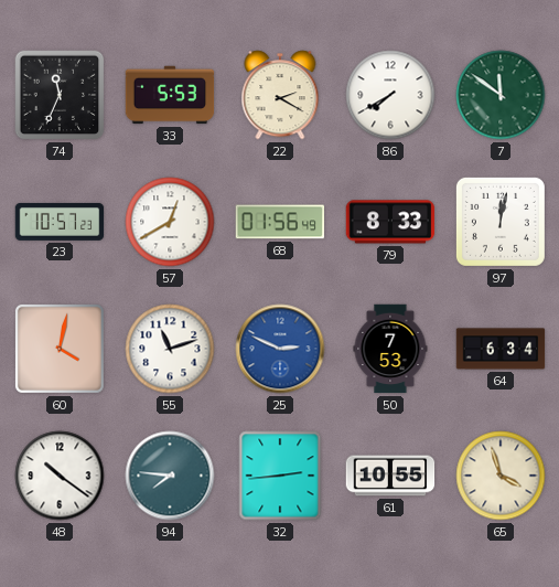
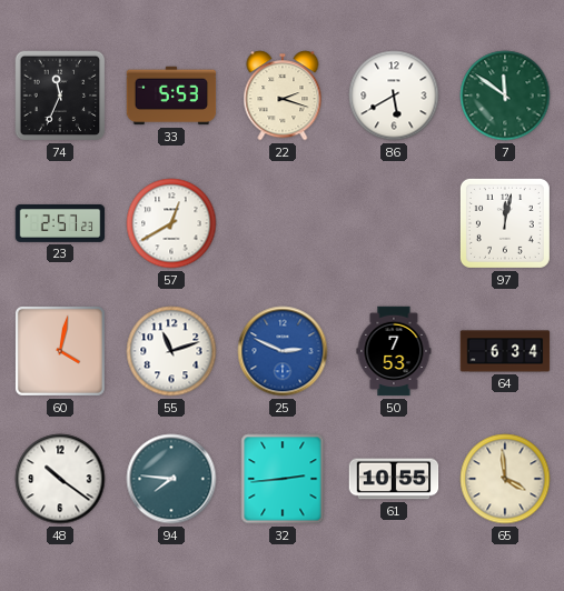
22: 2:20 -> 2:18 (283, 96)
86: 7:40 -> 5:40 (394, 96)
23: 10:57 -> 2:57 (60, 223)
68: 01:56 -> none (280, 222)
79: 8:33 -> none (390, 222)
65: 3:57 -> 3:59 (505, 479)
